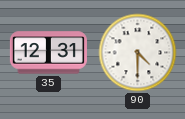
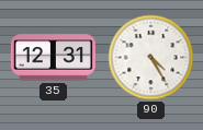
90: 4:30 -> 4:25 (151, 58)
